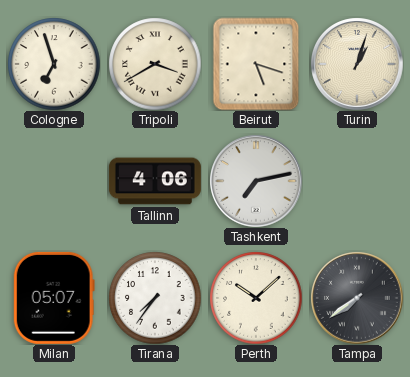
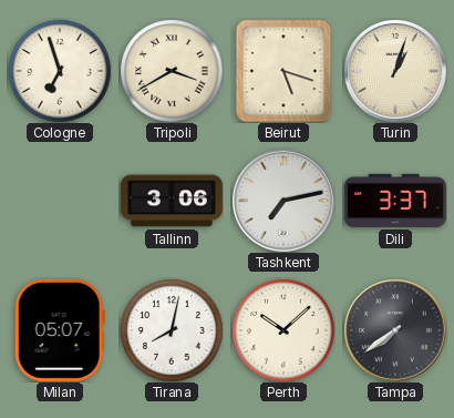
Tallinn: 4:06 -> 3:06 (172, 201)
Dili: none -> 3:37 (395, 201)
Tirana: 7:36 -> 8:02 (172, 330)
